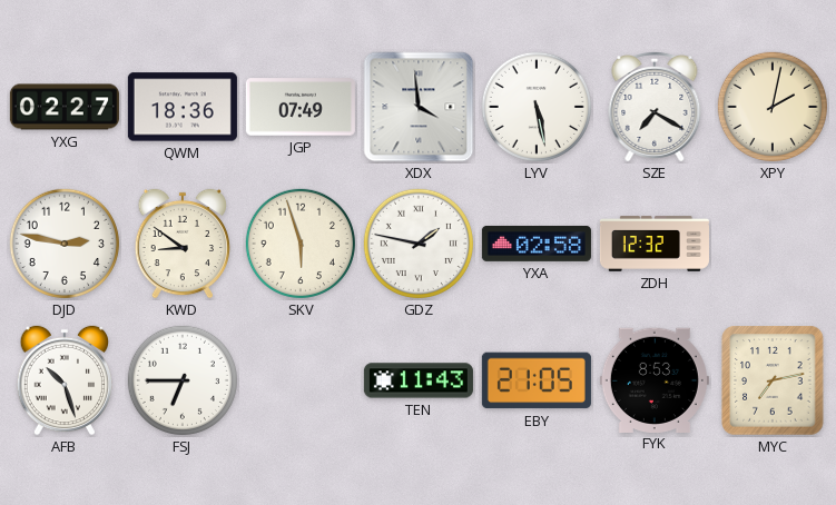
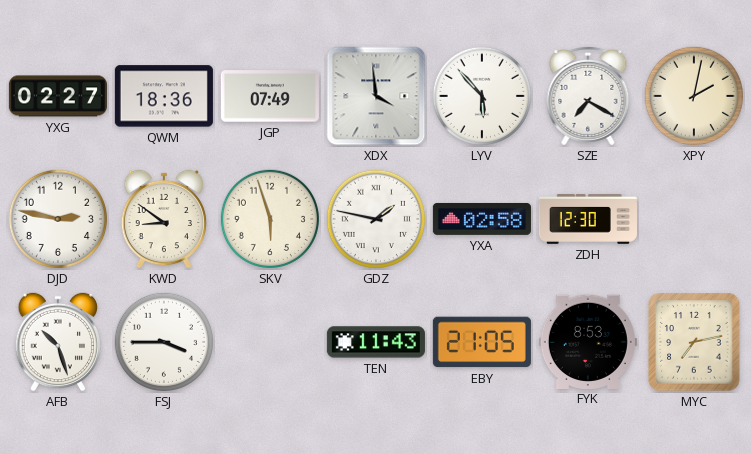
LYV: 5:28 -> 5:53 (482, 96)
ZDH: 12:32 -> 12:30 (588, 219)
FSJ: 6:45 -> 3:45 (164, 342)
